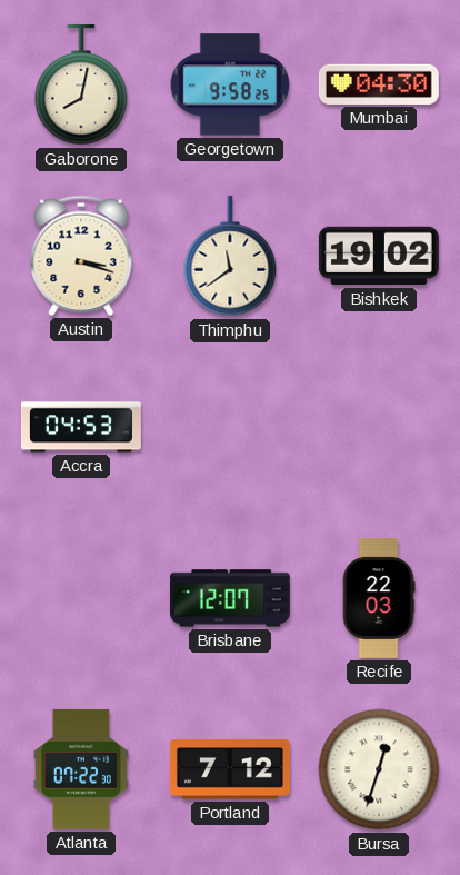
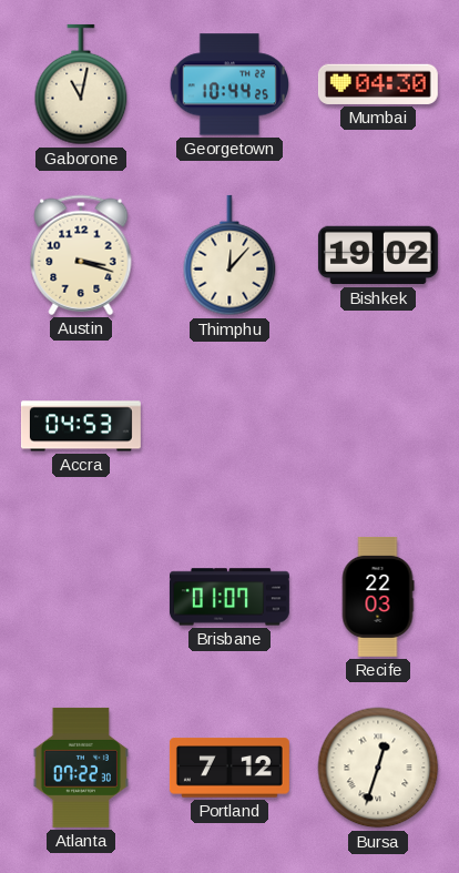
Gaborone: 8:02 -> 11:02 (81, 84)
Georgetown: 9:58 -> 10:44 (229, 84)
Thimphu: 11:39 -> 12:07 (229, 255)
Brisbane: 12:07 -> 01:07 (229, 597)
